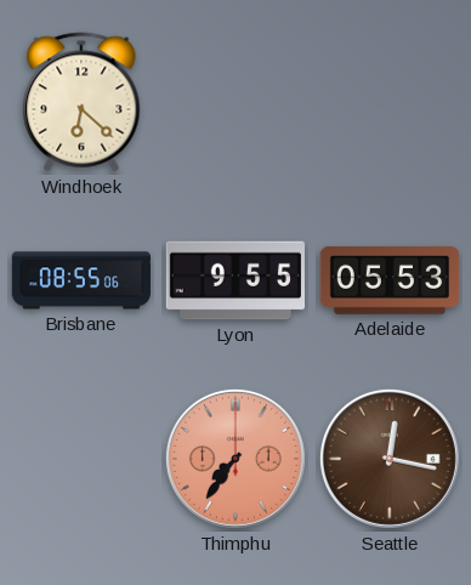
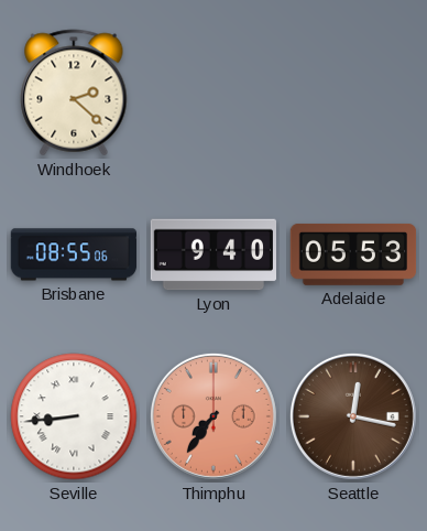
Windhoek: 6:22 -> 2:22 (74, 93)
Lyon: 9:55 -> 9:40 (212, 254)
Seville: none -> 8:44 (74, 416)
